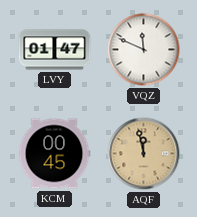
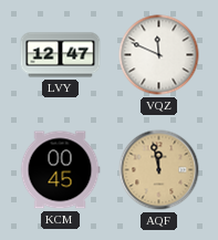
LVY: 01:47 -> 12:47 (61, 55)
